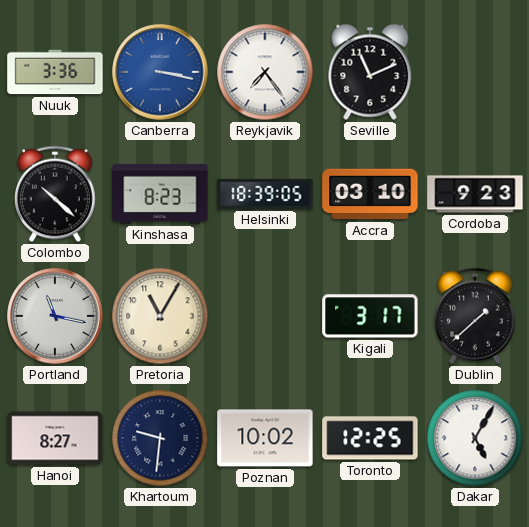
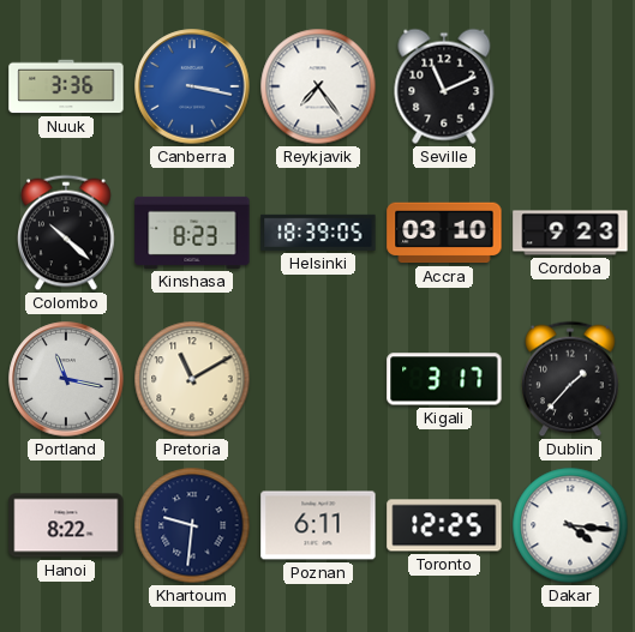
Pretoria: 11:05 -> 11:10 (192, 379)
Dublin: 1:38 -> 1:37 (571, 379)
Hanoi: 8:27 -> 8:22 (66, 525)
Poznan: 10:02 -> 6:11 (318, 525)
Dakar: 5:05 -> 4:16 (570, 525)
